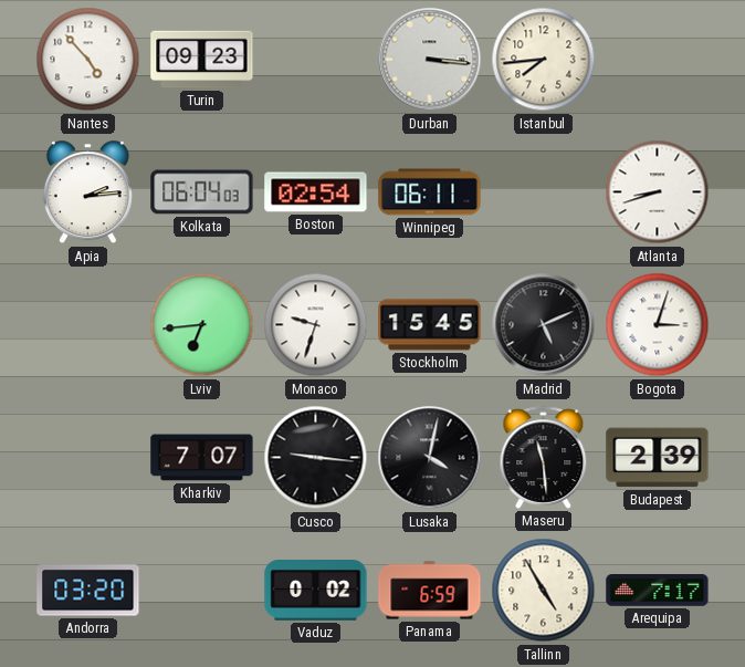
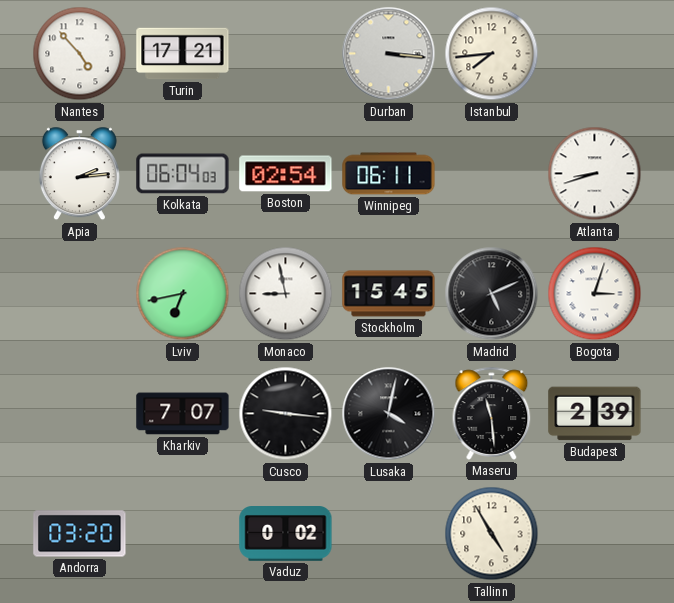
Turin: 09:23 -> 17:21 (183, 54)
Lviv: 6:44 -> 6:43 (183, 294)
Monaco: 9:33 -> 8:58 (286, 294)
Panama: 6:59 -> none (430, 591)
Arequipa: 7:17 -> none (658, 591)
